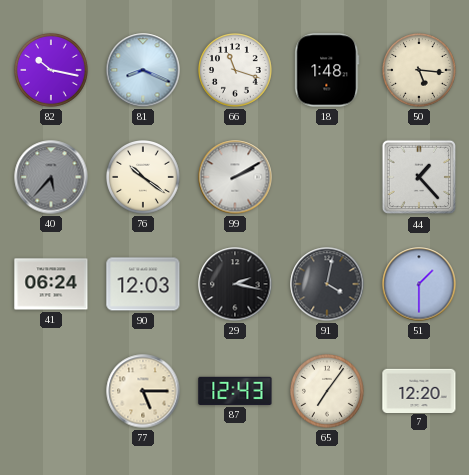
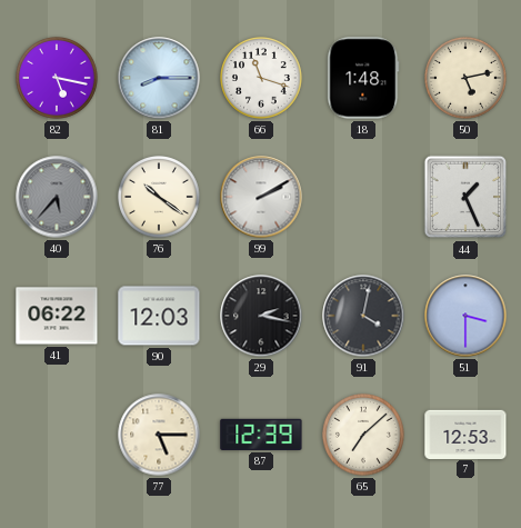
82: 10:17 -> 5:17 (58, 79)
81: 8:19 -> 8:15 (159, 78)
50: 5:16 -> 5:13 (467, 79)
44: 1:23 -> 1:26 (465, 197)
41: 06:24 -> 06:22 (57, 316)
51: 1:30 -> 3:30 (465, 316)
87: 12:43 -> 12:39 (261, 435)
65: 7:06 -> 7:08 (364, 436)
7: 12:20 -> 12:53 (465, 434)
